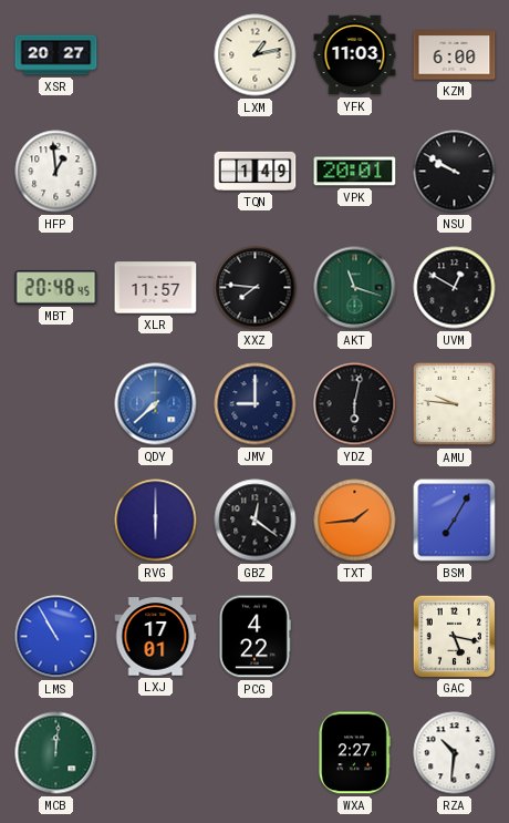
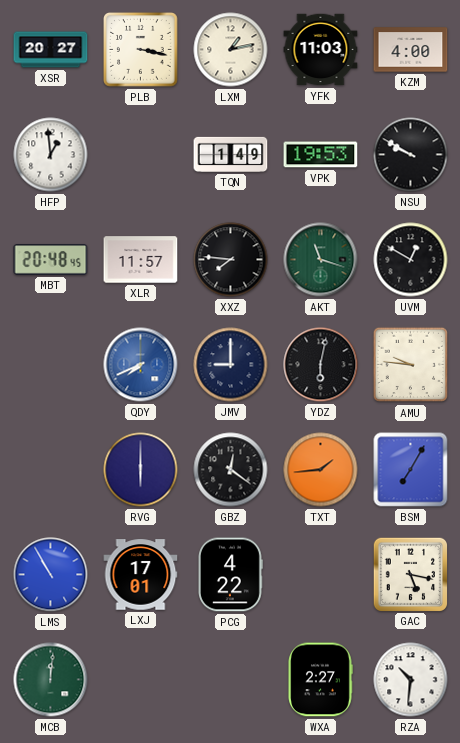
PLB: none -> 3:17 (141, 50)
KZM: 6:00 -> 4:00 (411, 50)
VPK: 20:01 -> 19:53 (321, 155)
QDY: 7:38 -> 7:41 (141, 365)
